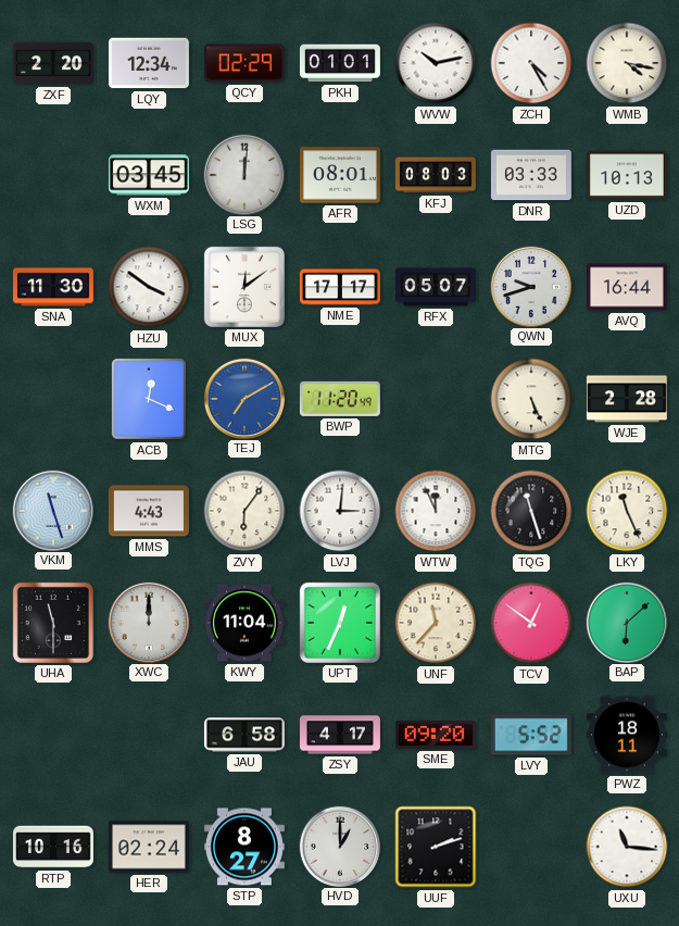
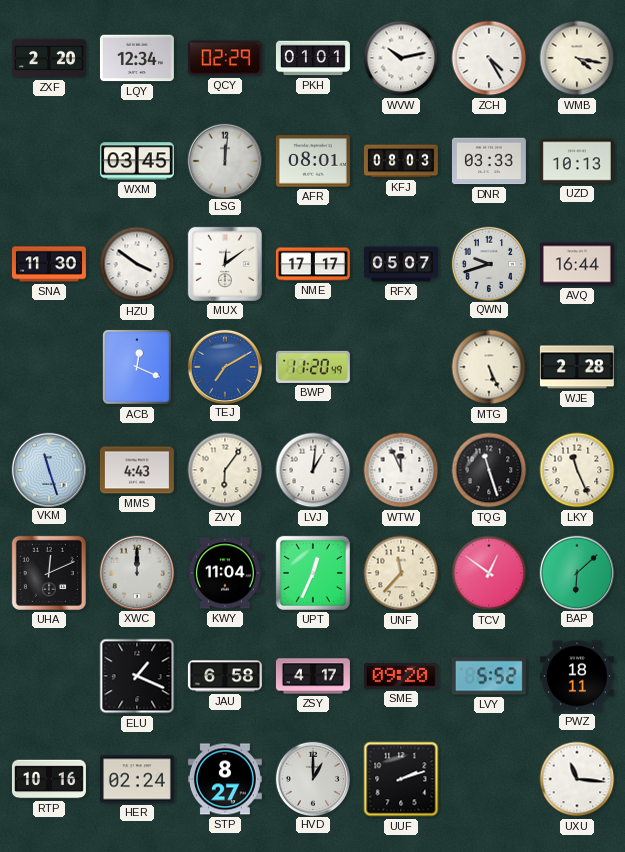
LVJ: 3:01 -> 1:01 (313, 470)
UHA: 11:30 -> 12:11 (49, 573)
ELU: none -> 1:19 (137, 676)
